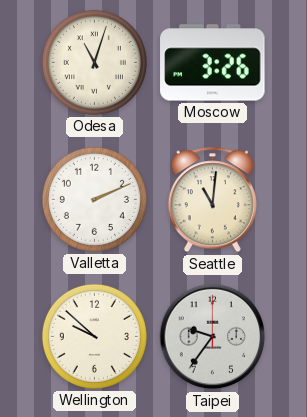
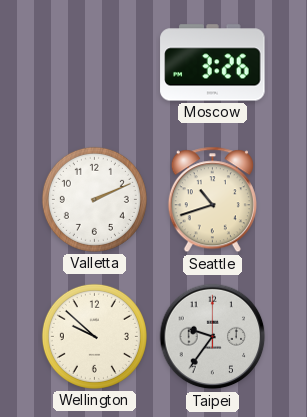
Odesa: 11:03 -> none (94, 62)
Seattle: 11:01 -> 10:42 (212, 200)
